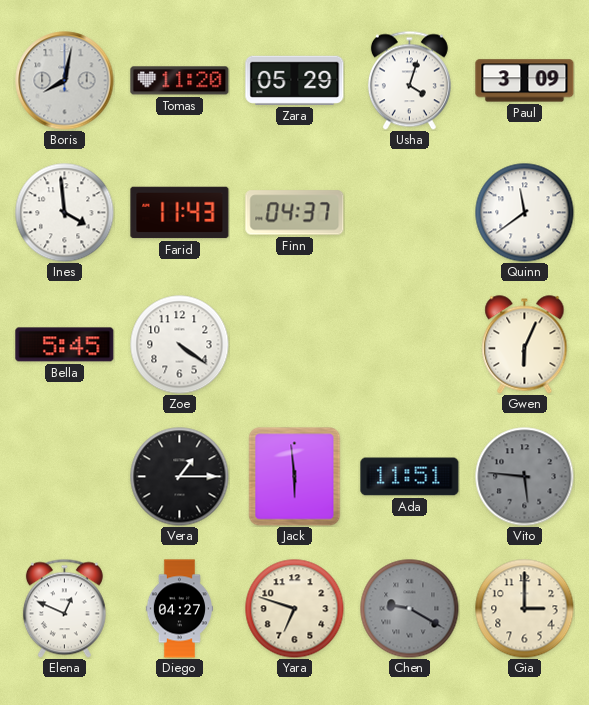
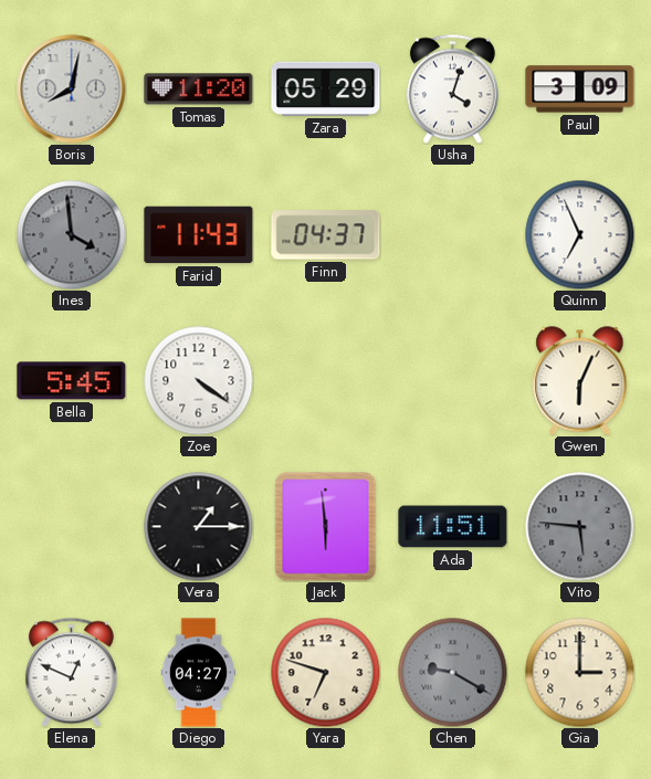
Ines dial: white -> grey (72, 235)
Quinn: 11:39 -> 6:56 (580, 235)
